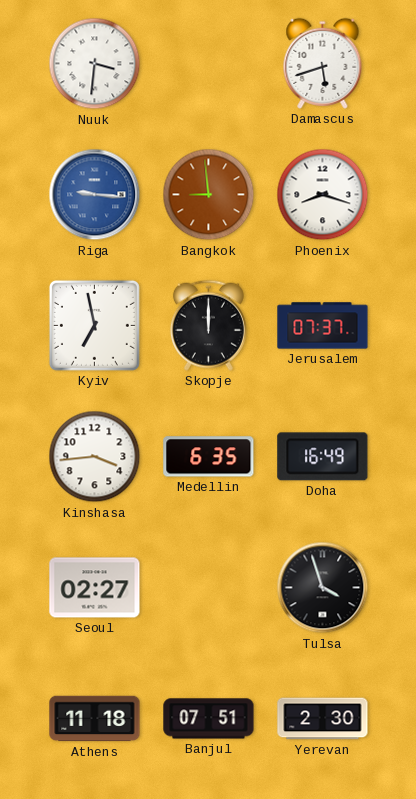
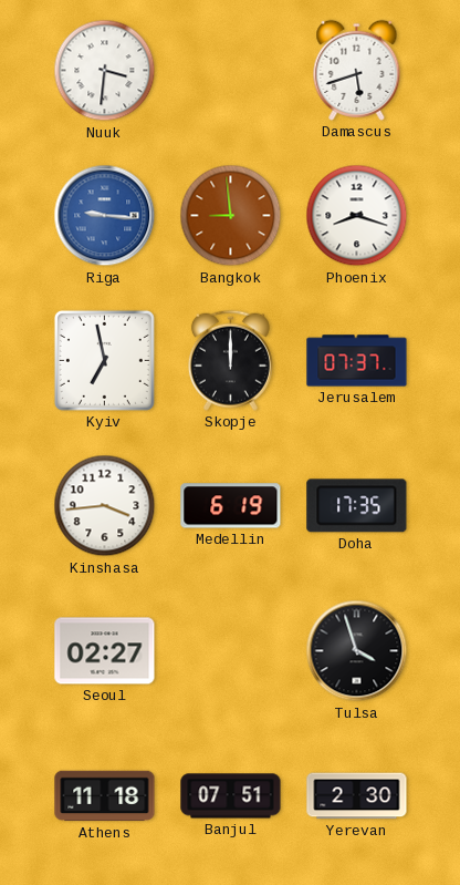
Medellin: 6:35 -> 6:19 (231, 506)
Doha: 16:49 -> 17:35 (357, 506)
